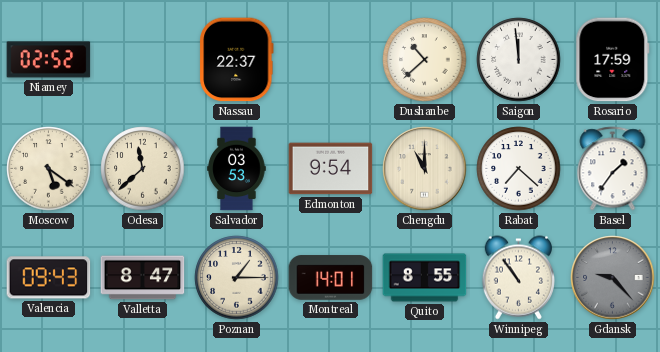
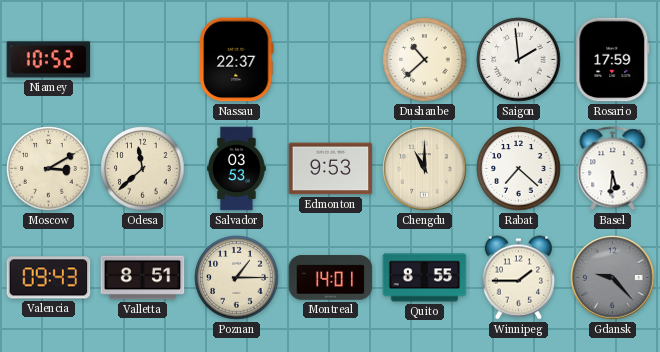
Niamey: 02:52 -> 10:52 (49, 60)
Saigon: 11:59 -> 1:59 (519, 60)
Moscow: 5:21 -> 3:10 (49, 169)
Edmonton: 9:54 -> 9:53 (331, 169)
Basel: 1:36 -> 5:31 (613, 169)
Valletta: 8:47 -> 8:51 (143, 278)
Winnipeg: 10:54 -> 1:45 (518, 278)
